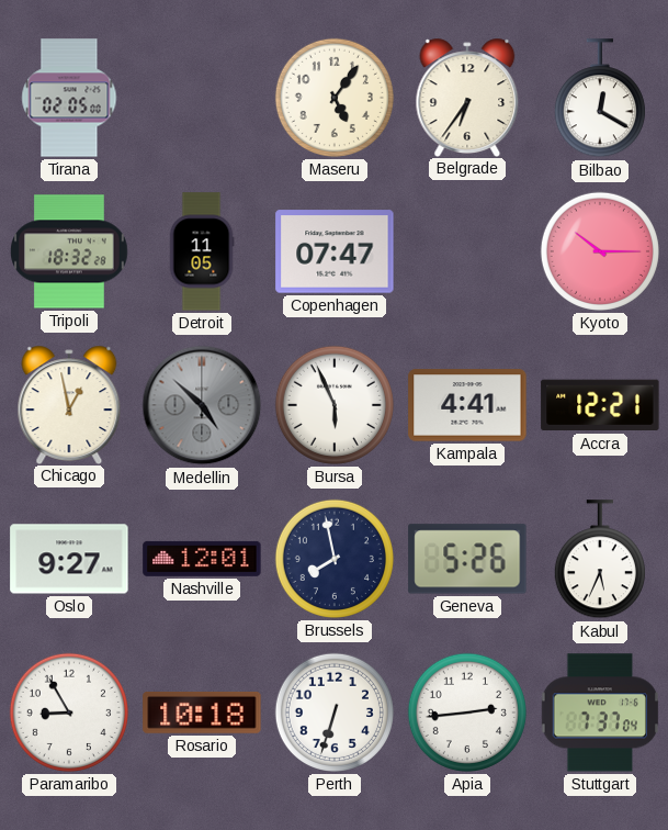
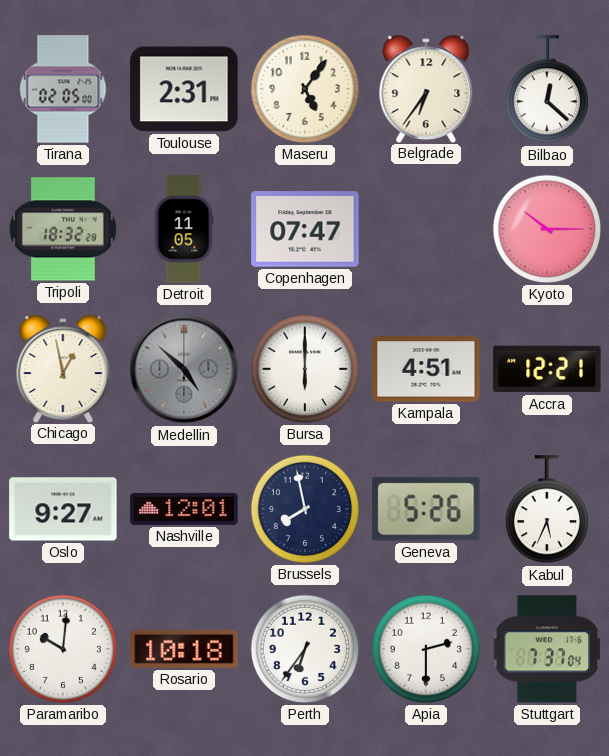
Toulouse: none -> 2:31 (184, 89)
Bilbao: 12:20 -> 12:22 (547, 90)
Bursa: 5:56 -> 6:00 (305, 369)
Kampala: 4:41 -> 4:51 (426, 369)
Paramaribo: 8:55 -> 10:01 (63, 649)
Perth: 6:33 -> 6:36 (305, 649)
Apia: 2:44 -> 2:30 (426, 649)
